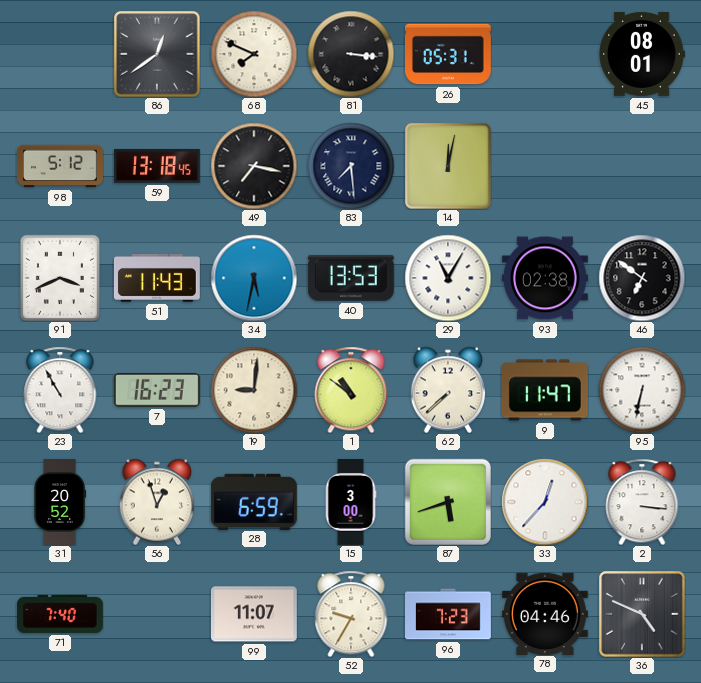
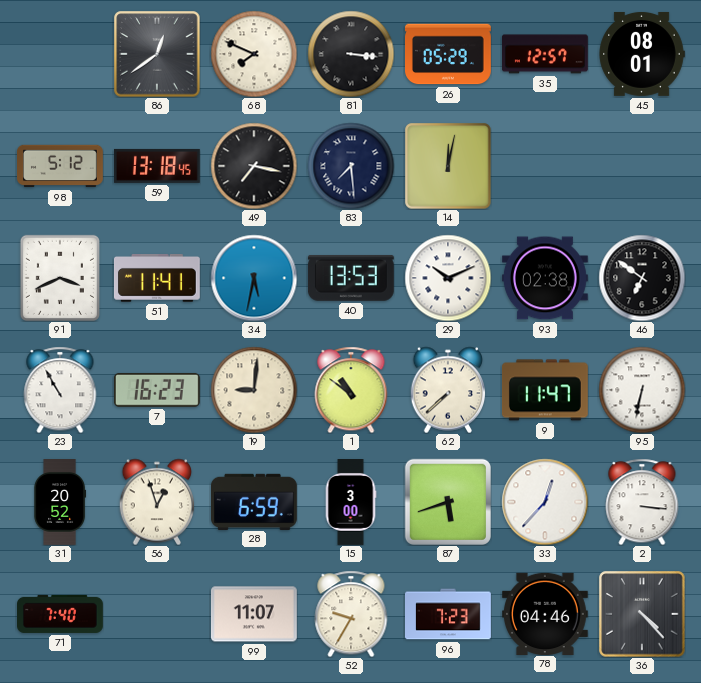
26: 05:31 -> 05:29 (449, 54)
35: none -> 12:57 (545, 54)
51: 11:43 -> 11:41 (157, 278)
29: 11:05 -> 10:11 (448, 278)
36: 4:49 -> 4:23 (642, 614)
